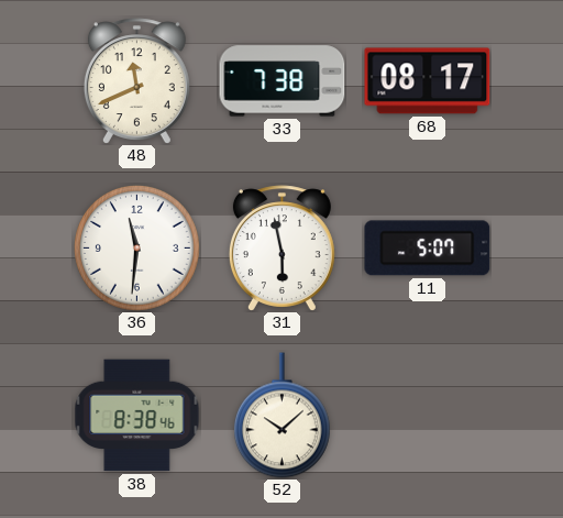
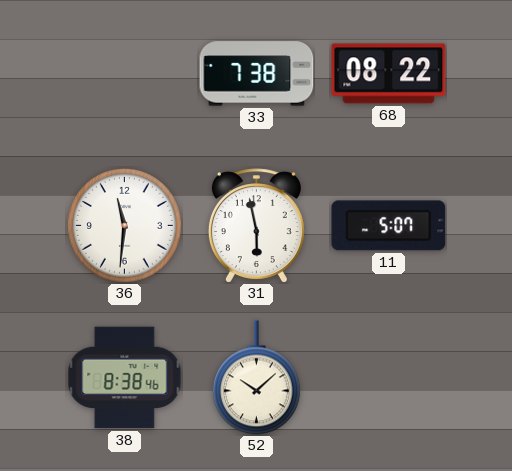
48: 11:41 -> none (136, 81)
68: 08:17 -> 08:22 (389, 74)
